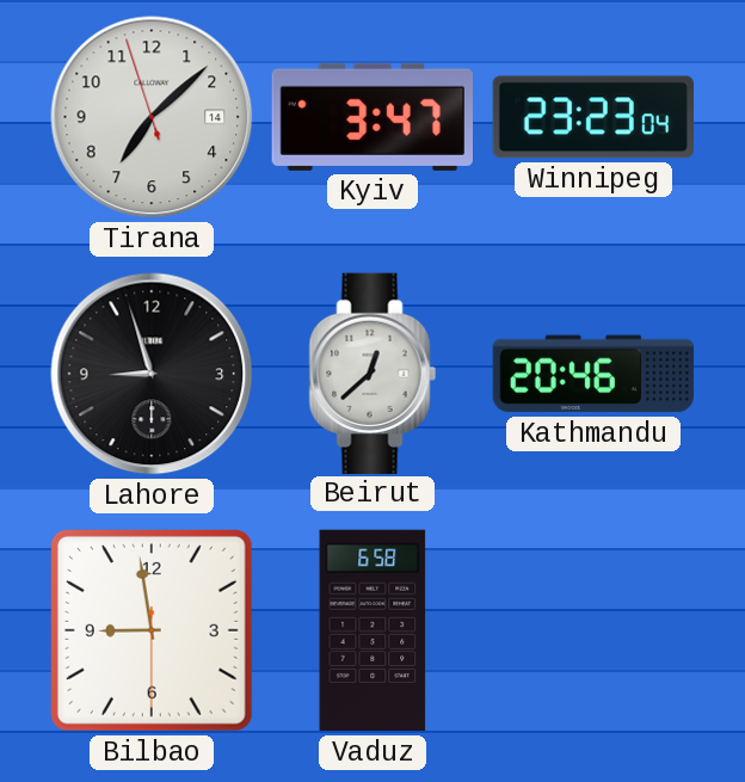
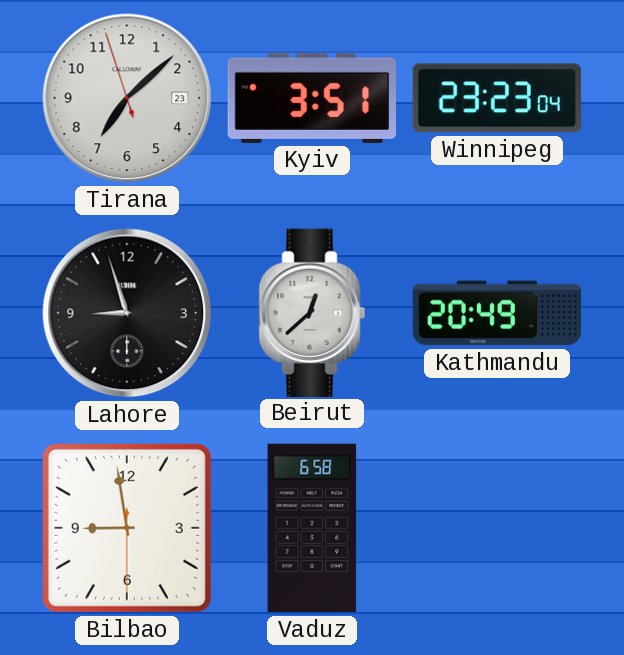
Tirana date: 14 -> 23 (127, 98)
Kyiv: 3:47 -> 3:51 (311, 98)
Kathmandu: 20:46 -> 20:49 (497, 313)
